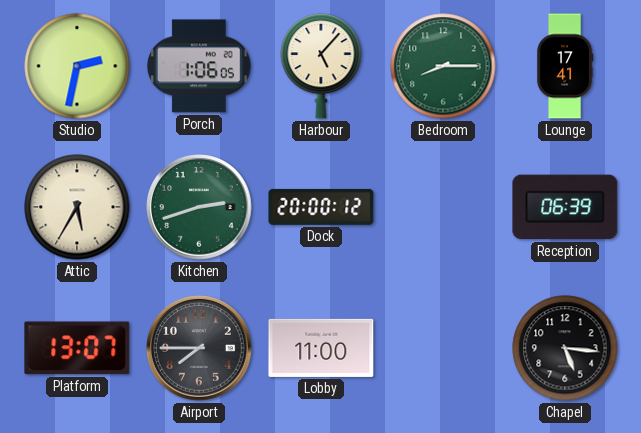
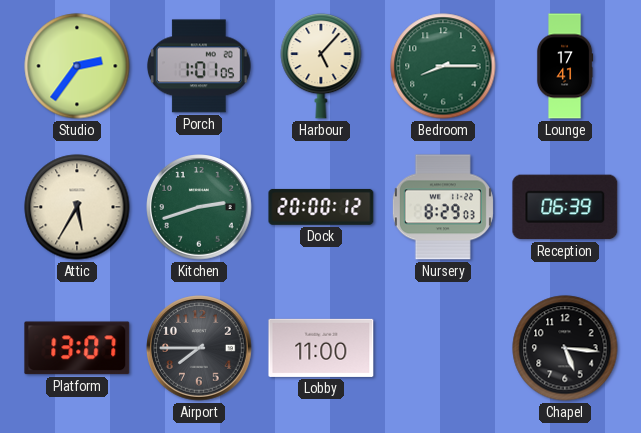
Studio: 2:32 -> 2:36 (77, 66)
Porch: 1:06 -> 1:01 (199, 66)
Nursery: none -> 8:29 (443, 207)
